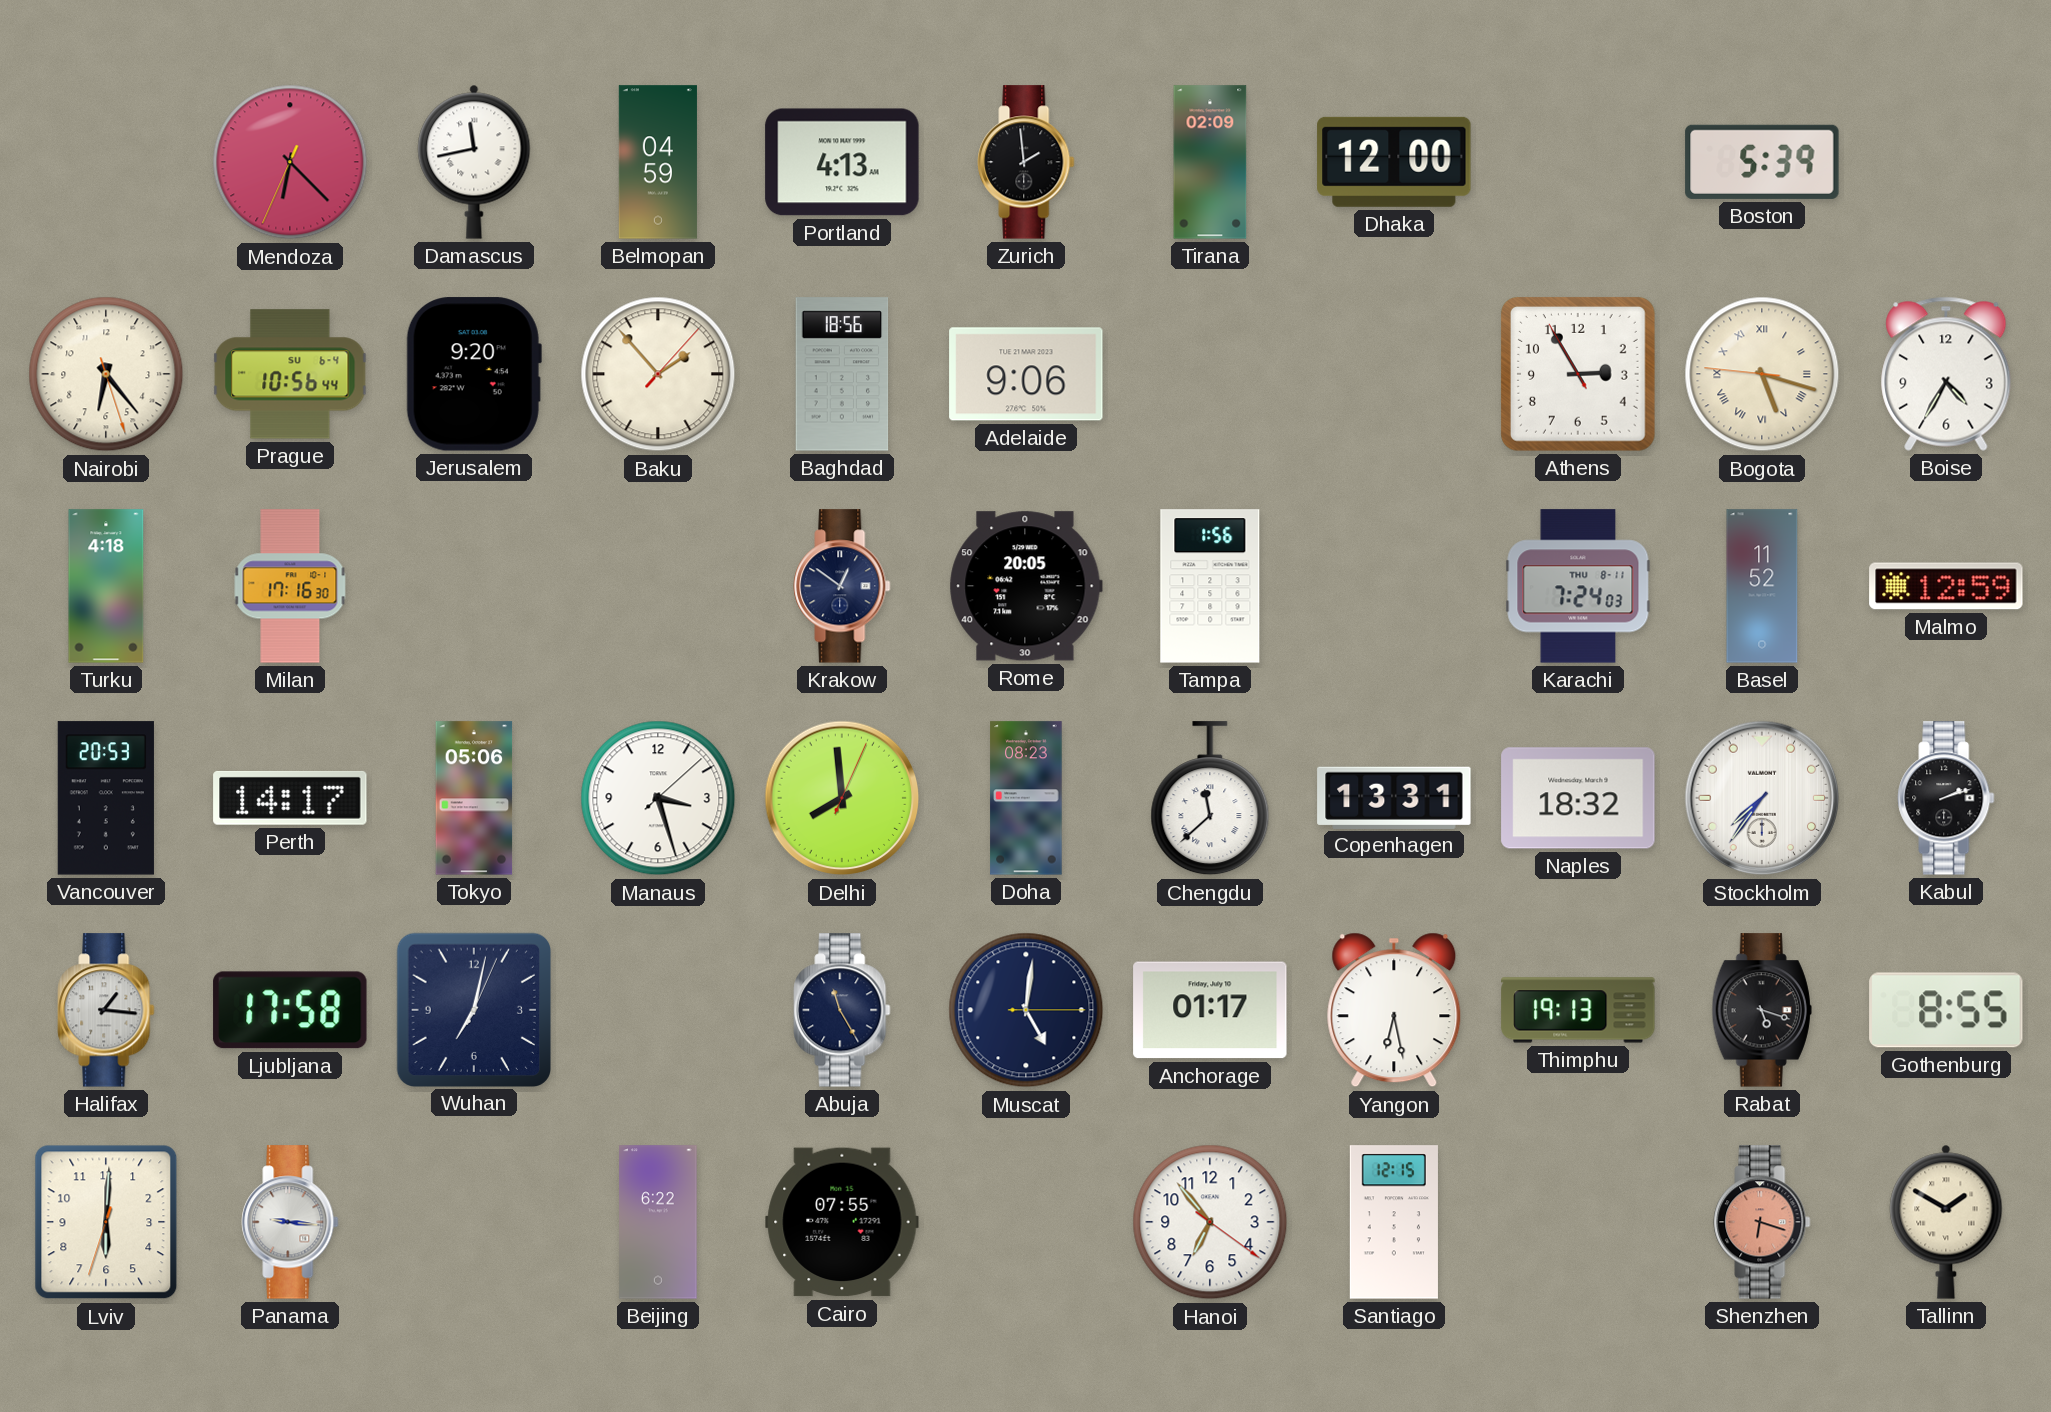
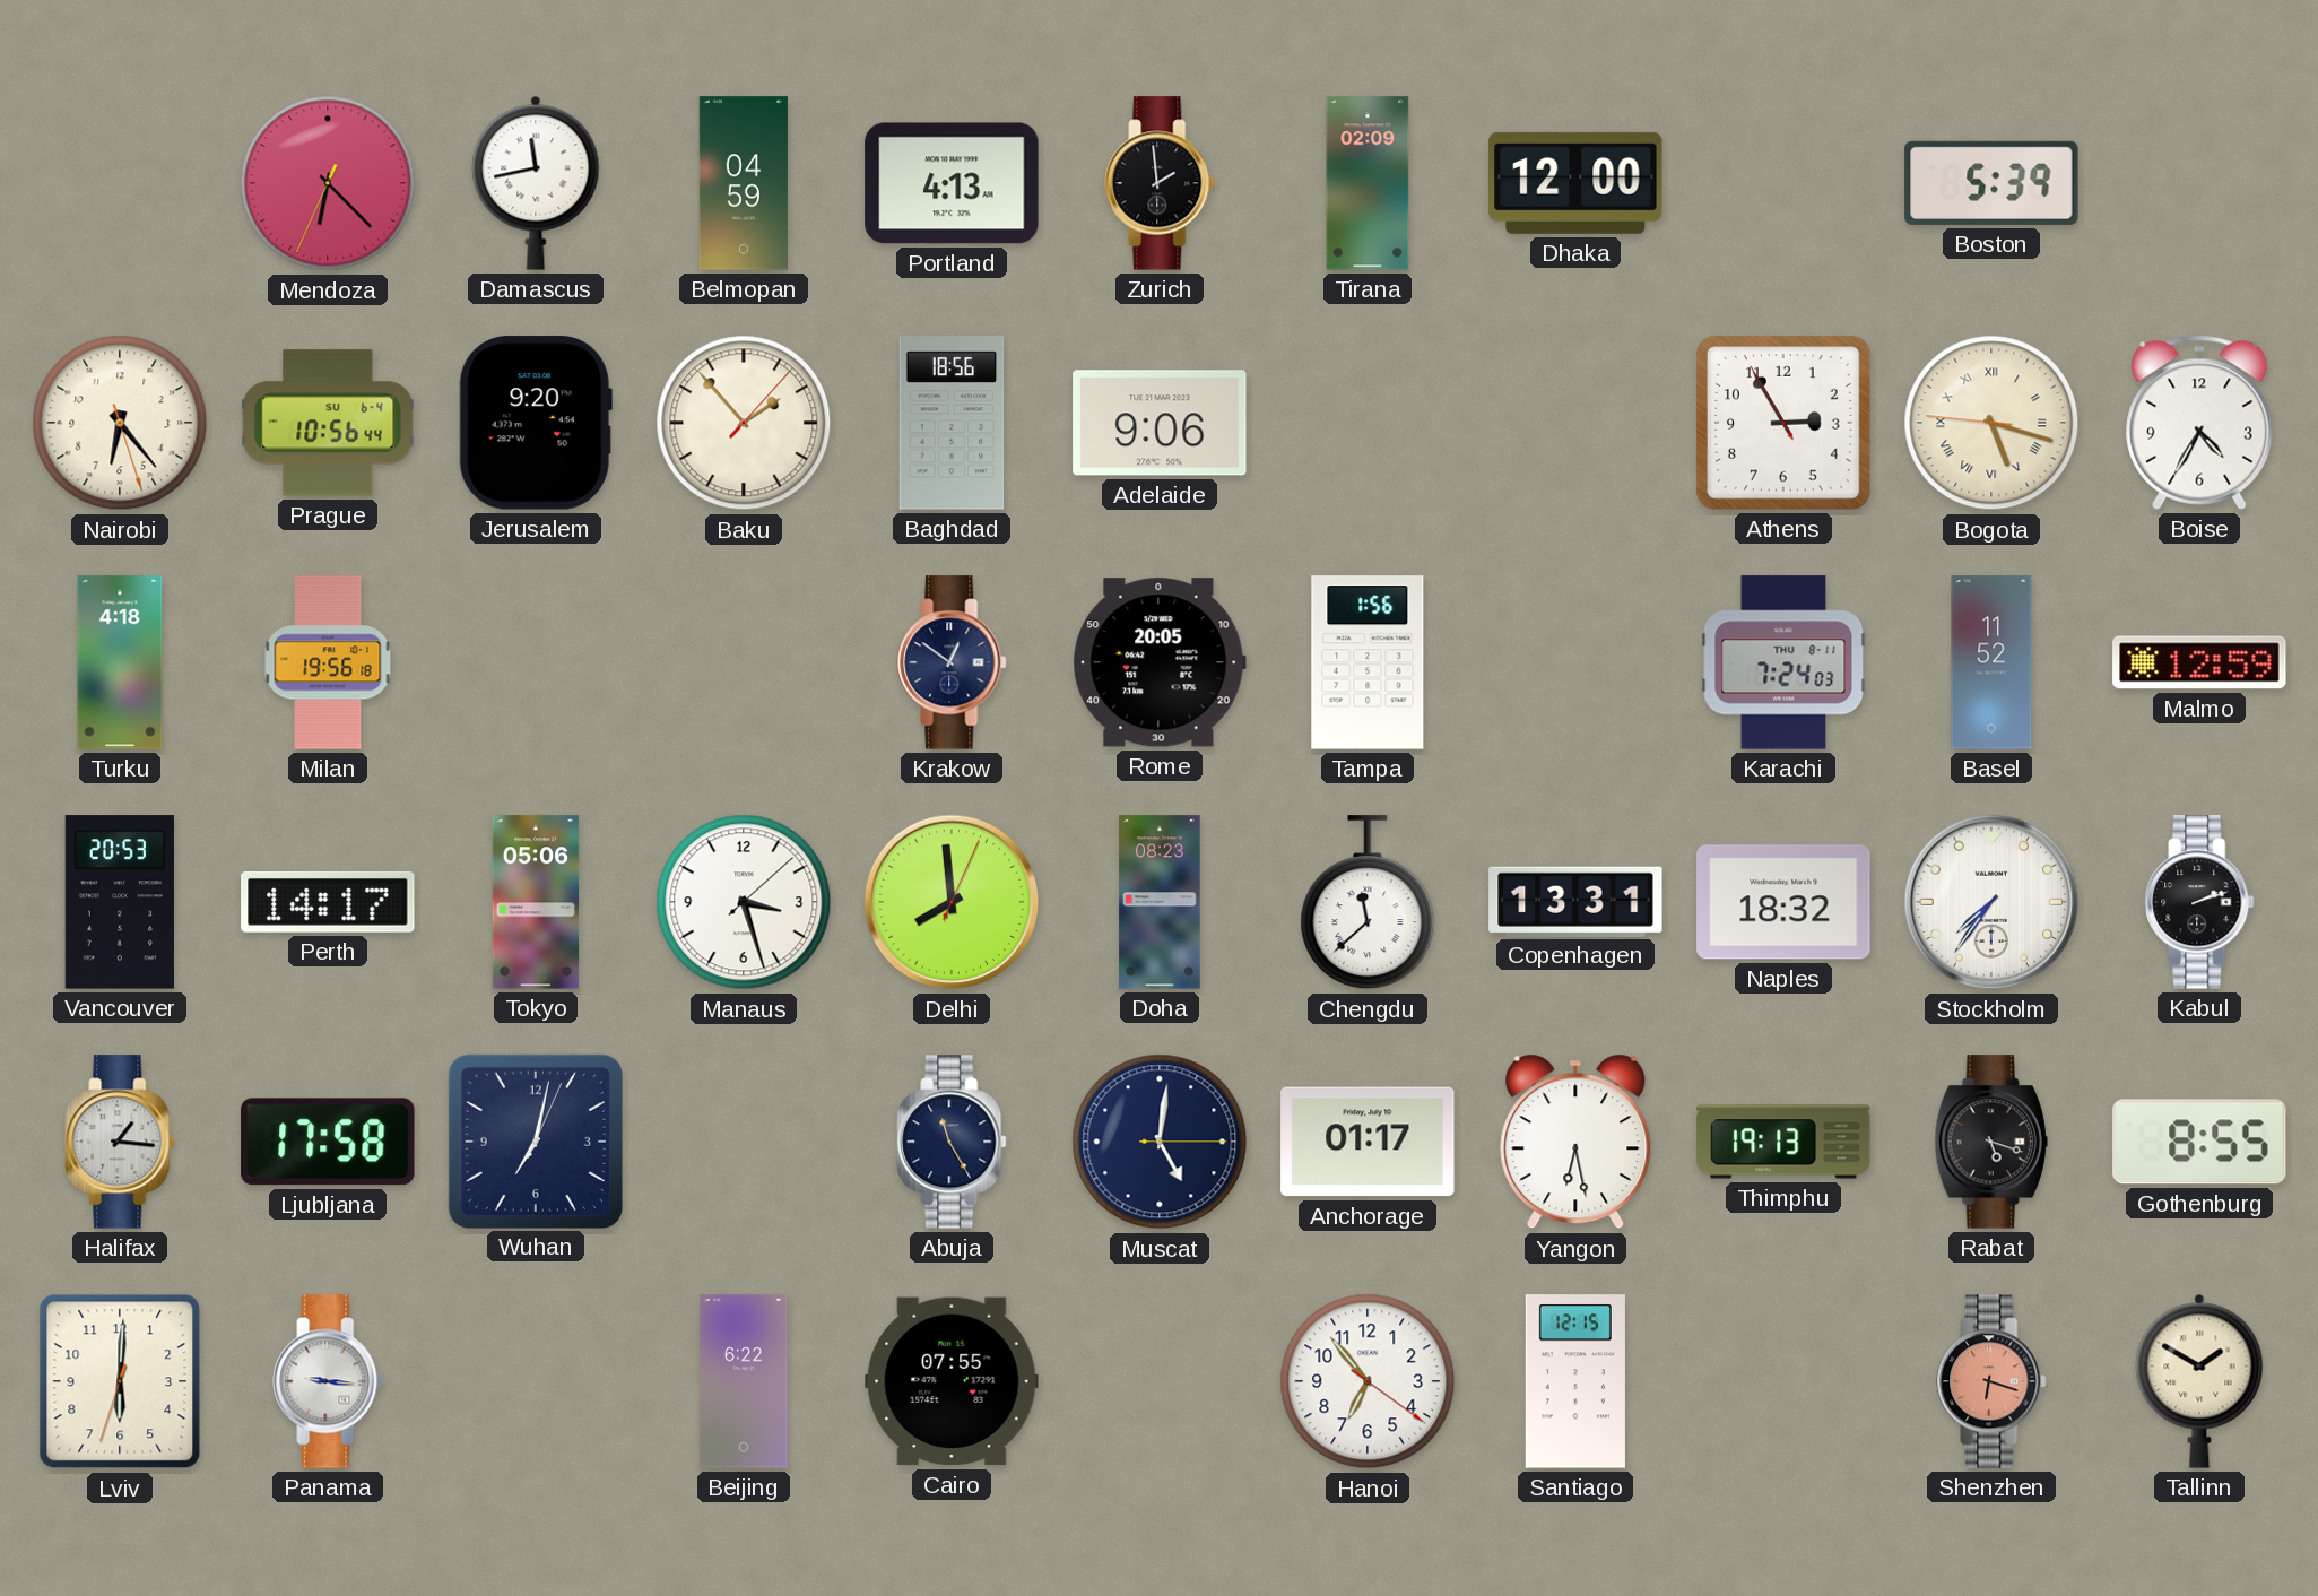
Milan: 17:16 -> 19:56 (328, 662)
